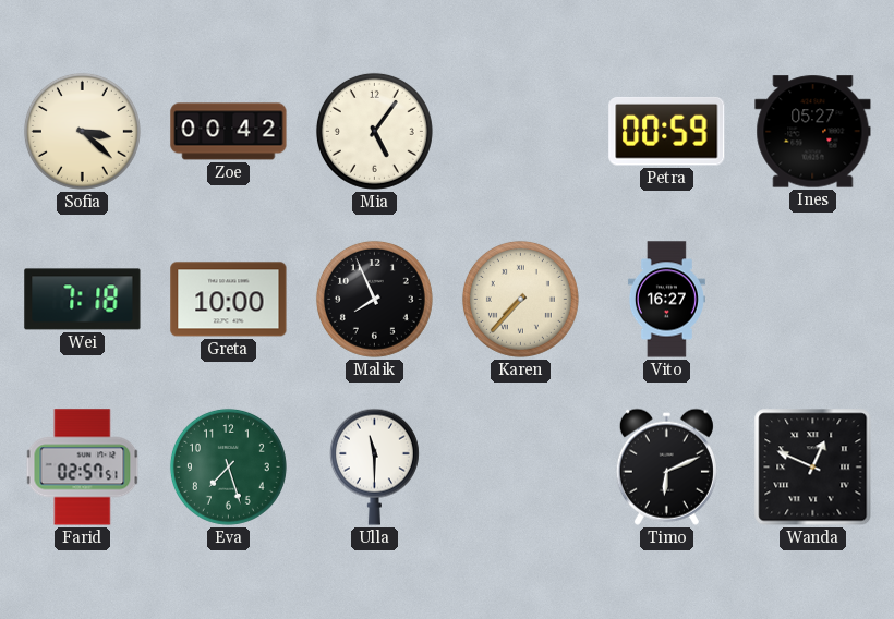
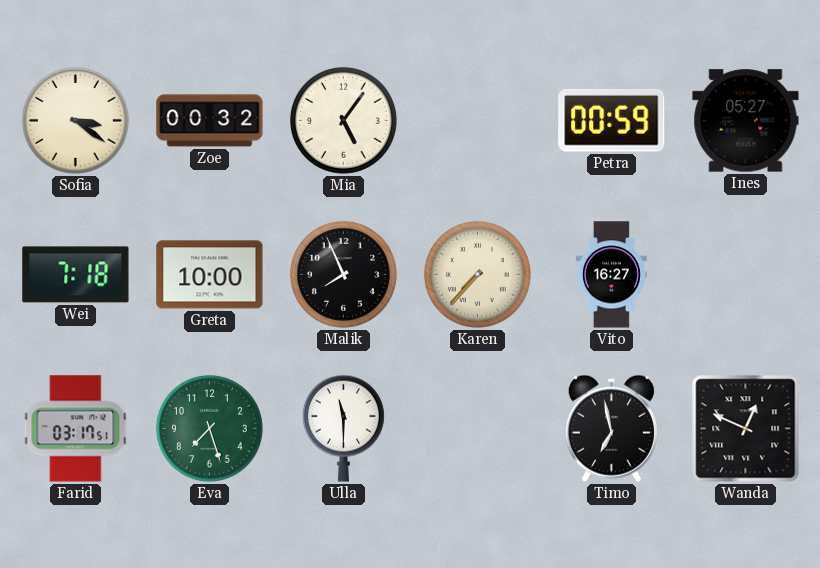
Sofia: 3:22 -> 3:21 (75, 120)
Zoe: 00:42 -> 00:32 (210, 121)
Farid: 02:57 -> 03:17 (76, 429)
Timo: 6:11 -> 6:58 (611, 428)
